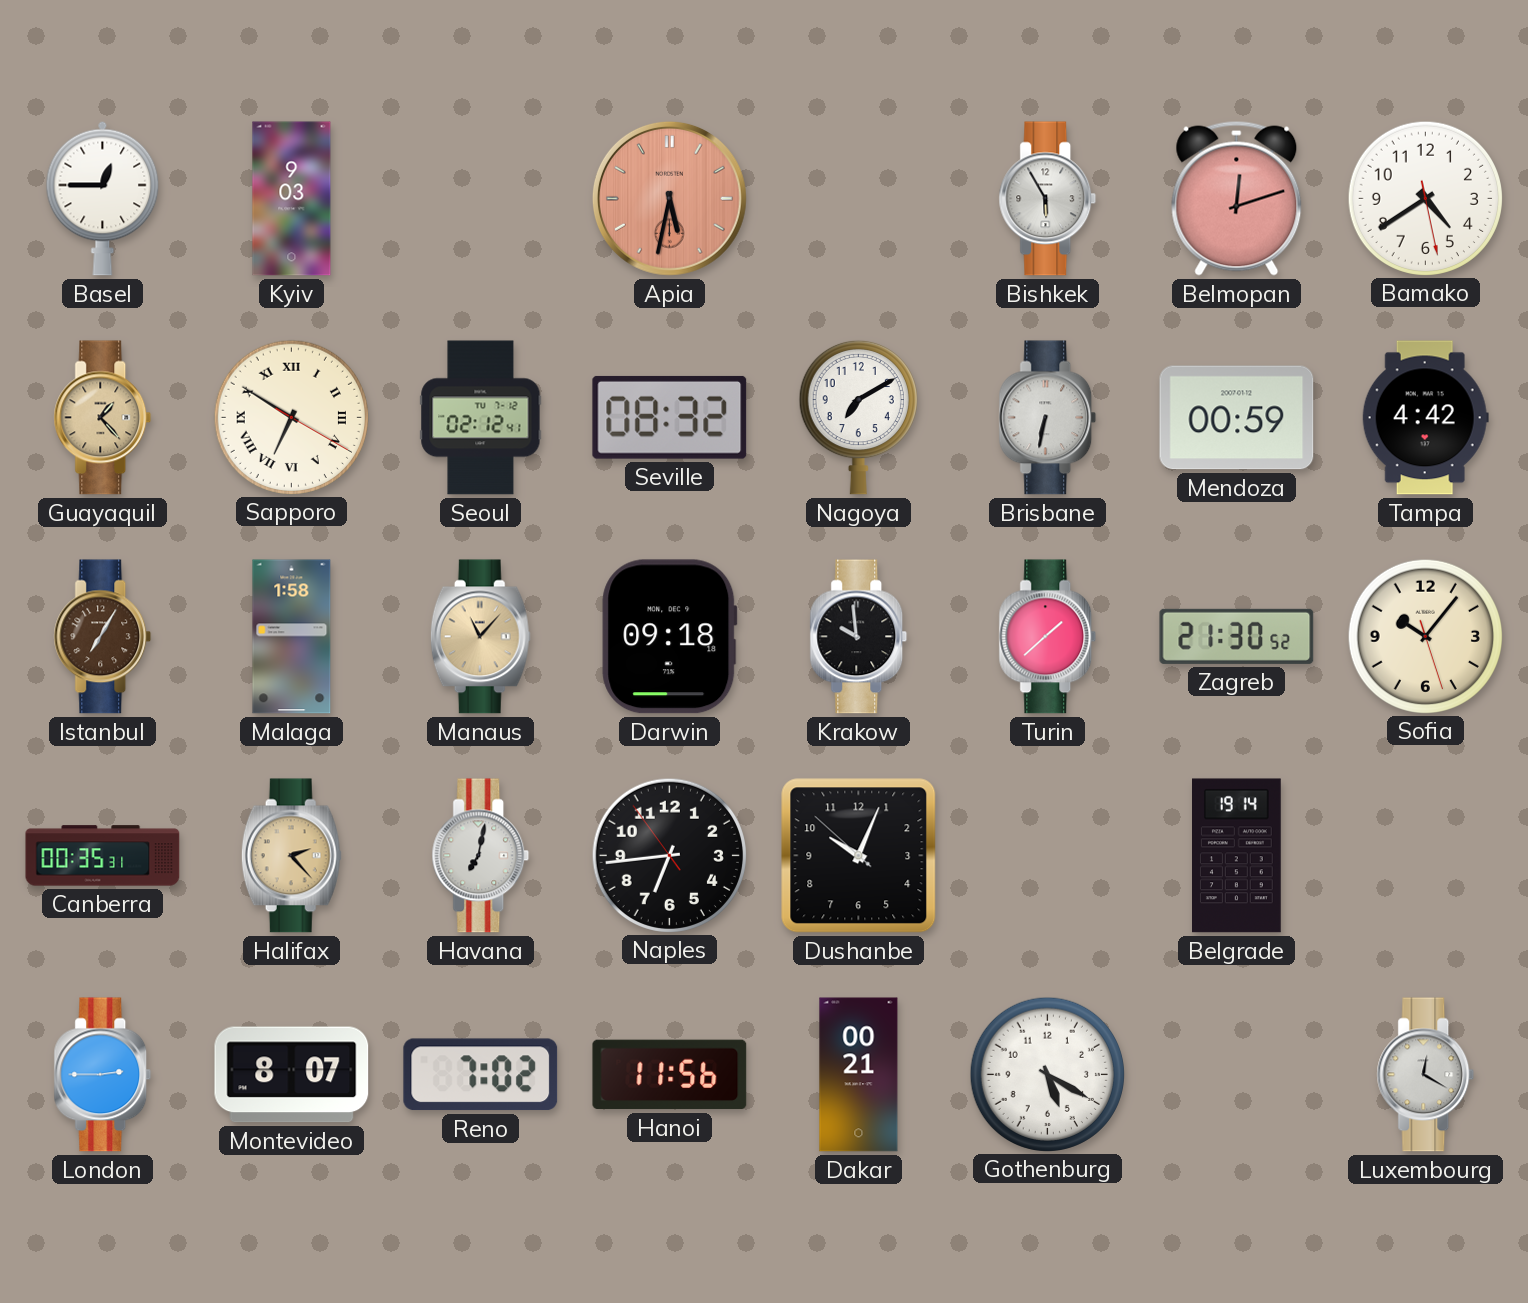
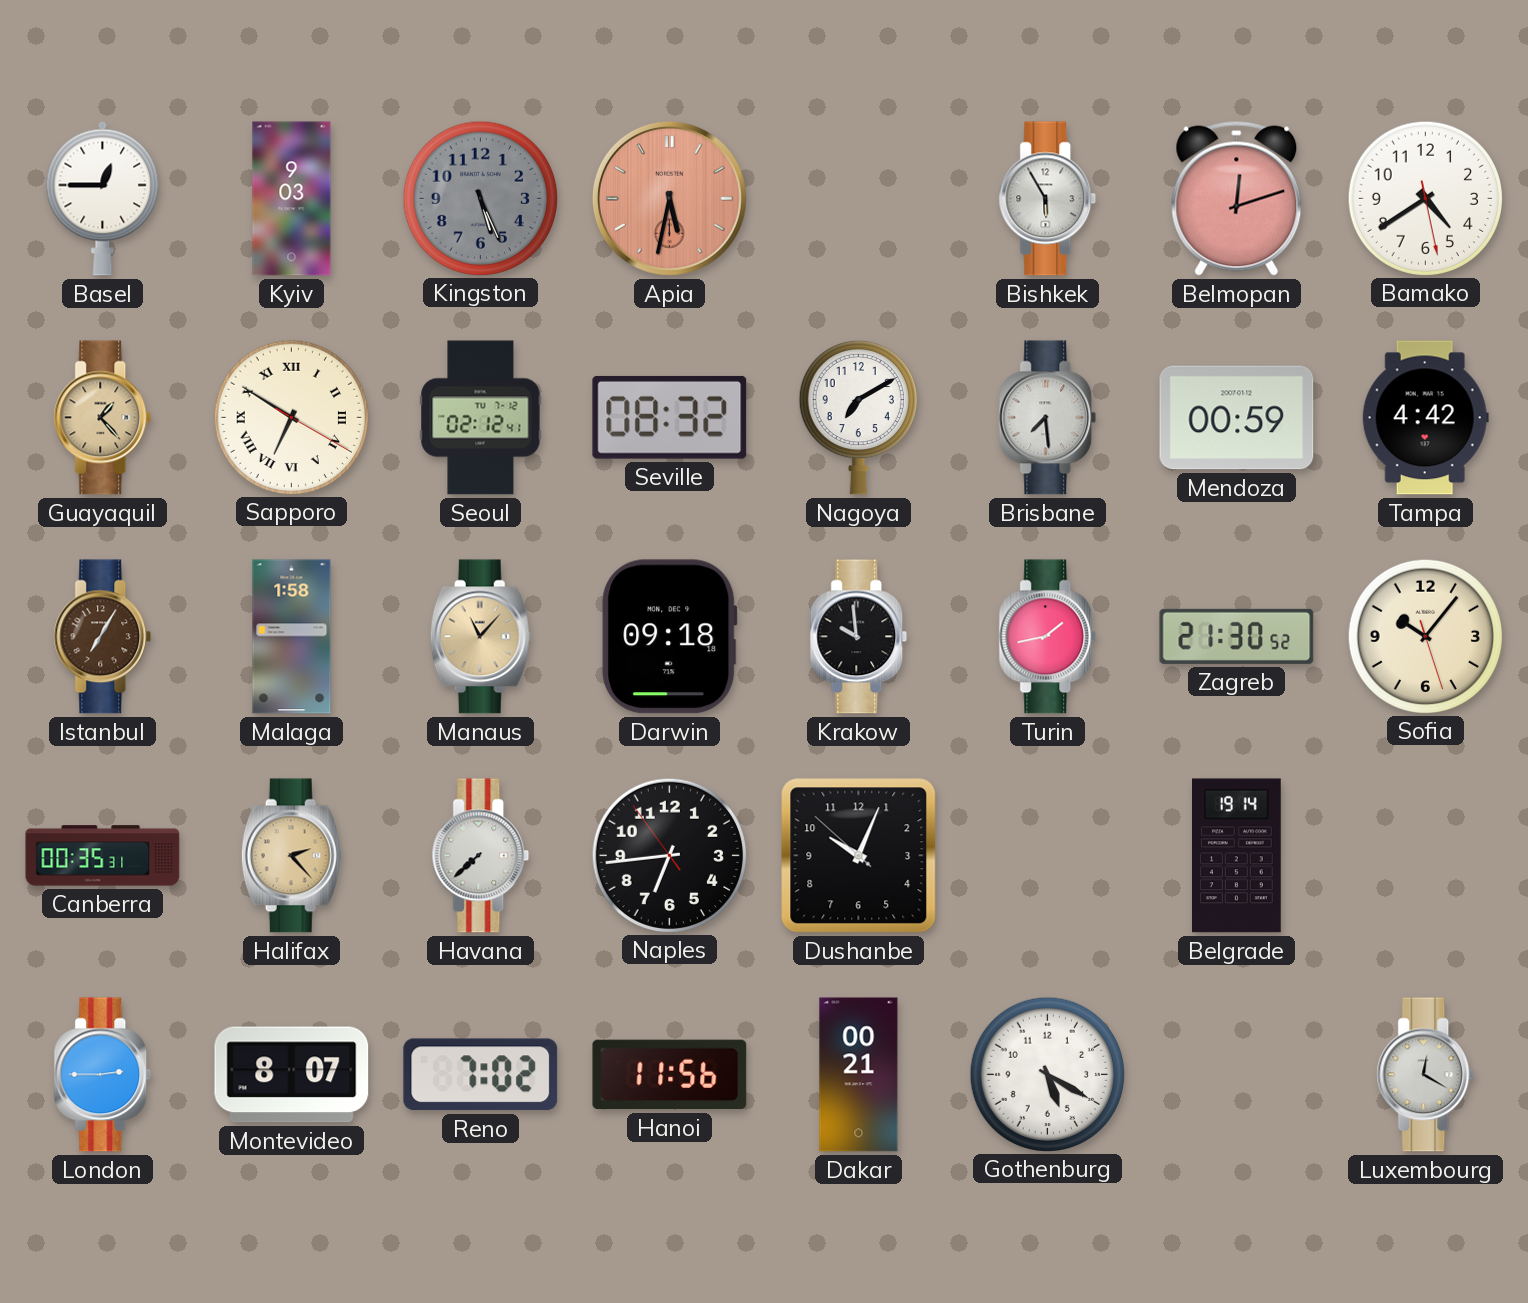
Kingston: none -> 5:26 (480, 198)
Brisbane: 6:32 -> 7:29 (1048, 418)
Turin: 1:38 -> 1:43 (1048, 637)
Havana: 7:02 -> 7:38 (481, 856)
